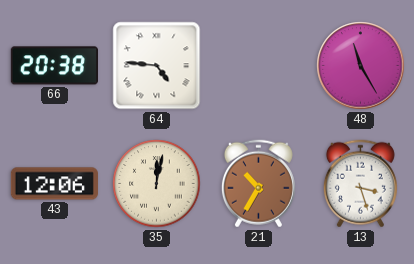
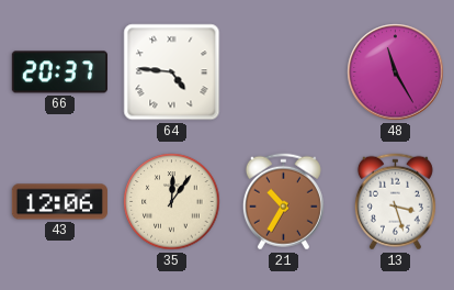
66: 20:38 -> 20:37 (59, 72)
35: 12:02 -> 12:06 (172, 202)
